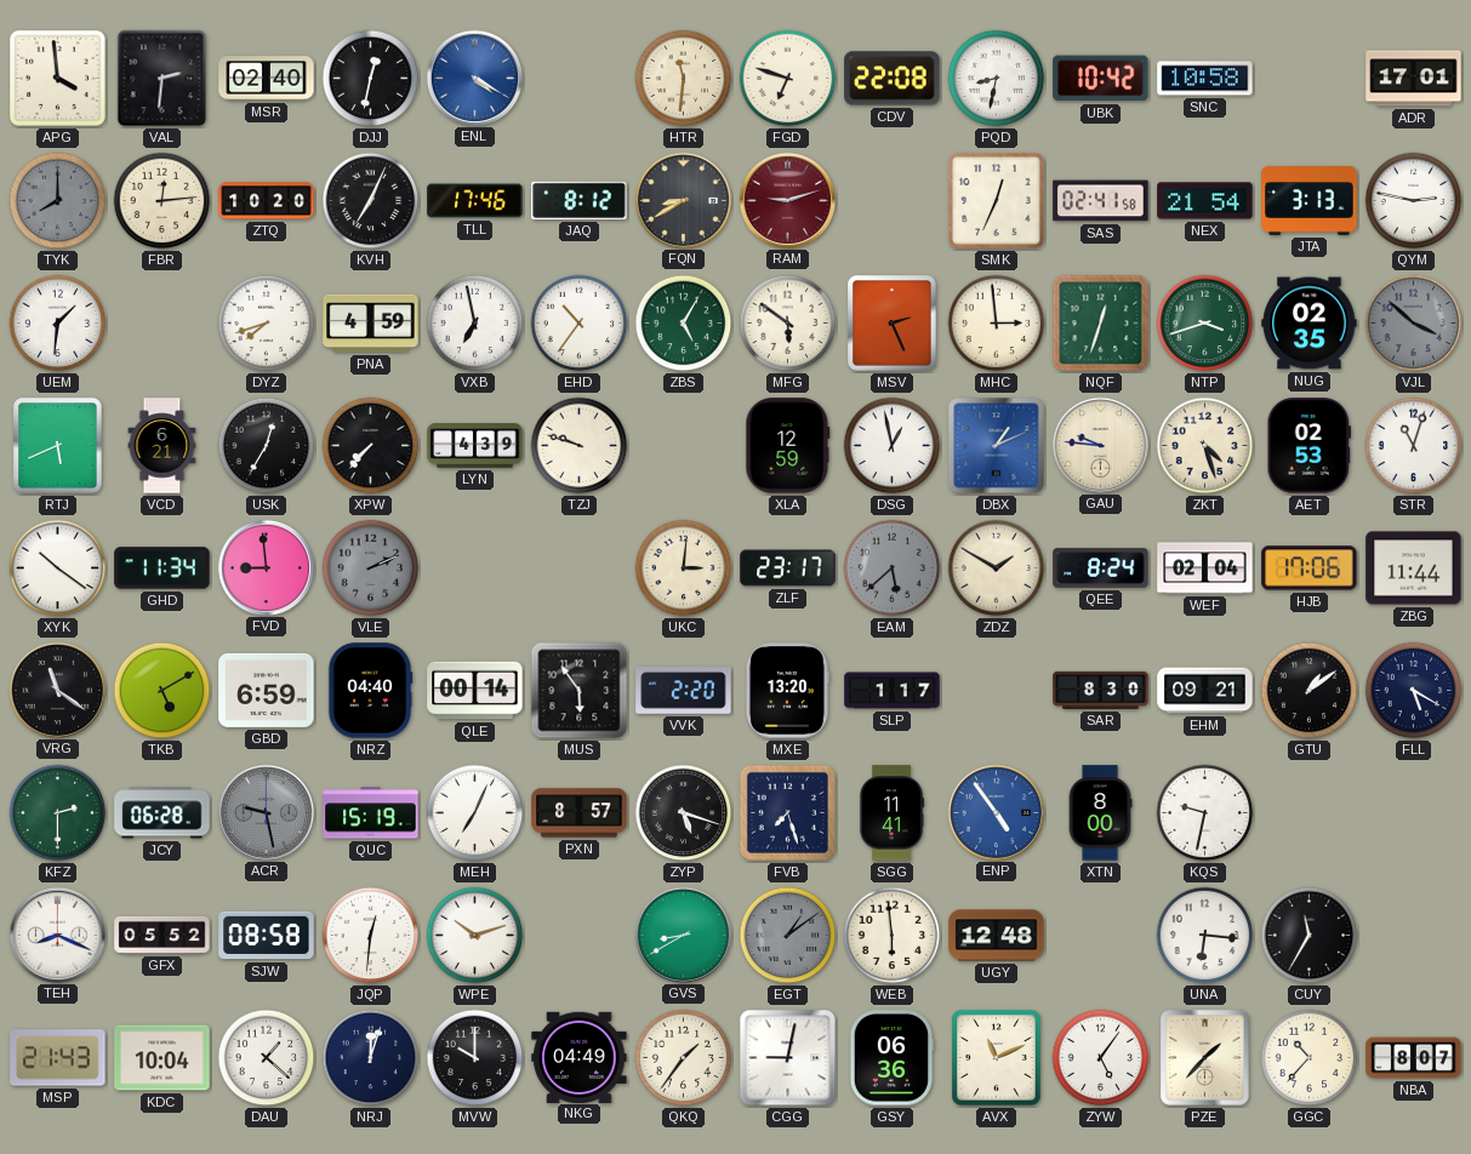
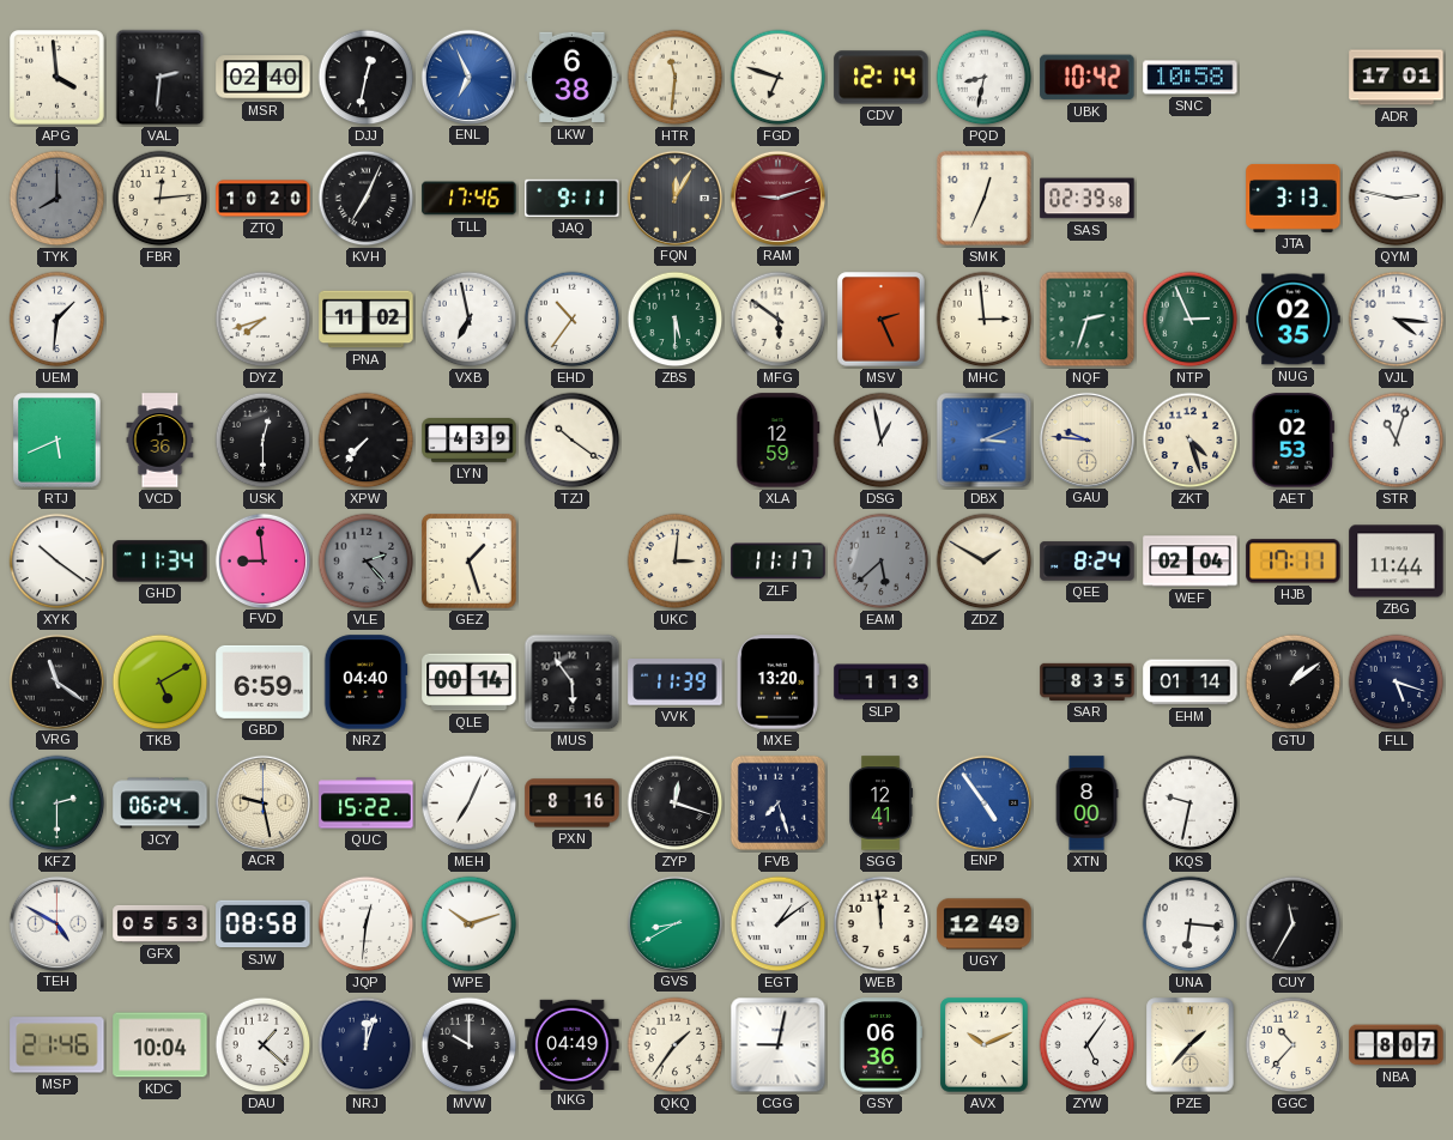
ENL: 4:20 -> 6:56 (468, 77)
LKW: none -> 6:38 (573, 78)
CDV: 22:08 -> 12:14 (882, 78)
JAQ: 8:12 -> 9:11 (573, 198)
FQN: 8:40 -> 12:05 (674, 198)
SAS: 02:41 -> 02:39 (1088, 199)
NEX: 21:54 -> none (1205, 201)
PNA: 4:59 -> 11:02 (367, 320)
ZBS: 5:05 -> 5:30 (676, 320)
NQF: 12:33 -> 2:33 (1088, 320)
NTP: 3:42 -> 2:56 (1191, 320)
VJL: 3:52 -> 4:16 (1397, 320)
VJL dial: grey -> white (1397, 320)
VCD: 6:21 -> 1:36 (161, 441)
USK: 12:35 -> 12:30 (264, 441)
TZJ: 9:48 -> 10:21 (573, 441)
DBX: 1:11 -> 3:11 (985, 441)
VLE: 2:11 -> 2:23 (367, 562)
GEZ: none -> 1:27 (470, 562)
ZLF: 23:17 -> 11:17 (779, 562)
HJB: 17:06 -> 17:11 (1294, 562)
VVK: 2:20 -> 11:39 (676, 683)
SLP: 1:17 -> 1:13 (882, 683)
SAR: 8:30 -> 8:35 (1088, 681)
EHM: 09:21 -> 01:14 (1191, 683)
FLL: 5:20 -> 5:18 (1397, 683)
JCY: 06:28 -> 06:24 (161, 804)
ACR dial: grey -> cream (262, 802)
QUC: 15:19 -> 15:22 (367, 804)
PXN: 8:57 -> 8:16 (573, 804)
ZYP: 5:18 -> 12:18 (676, 804)
SGG: 11:41 -> 12:41 (882, 804)
TEH: 8:19 -> 4:50 (56, 923)
GFX: 05:52 -> 05:53 (161, 923)
EGT dial: grey -> white (779, 924)
WEB: 5:59 -> 11:59 (882, 924)
UGY: 12:48 -> 12:49 (985, 924)
MSP: 21:43 -> 21:46 (57, 1045)
AVX: 11:11 -> 10:11 (985, 1045)
